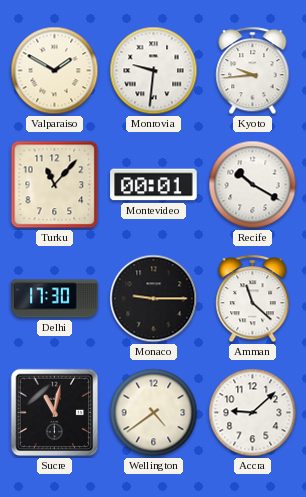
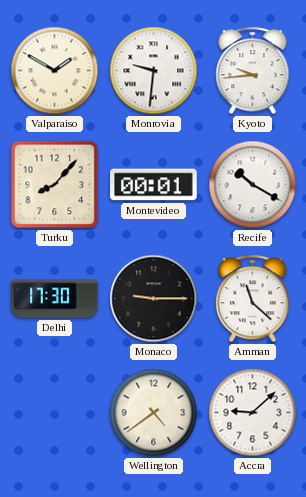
Turku: 11:07 -> 8:07 (55, 185)
Sucre: 11:02 -> none (55, 413)
